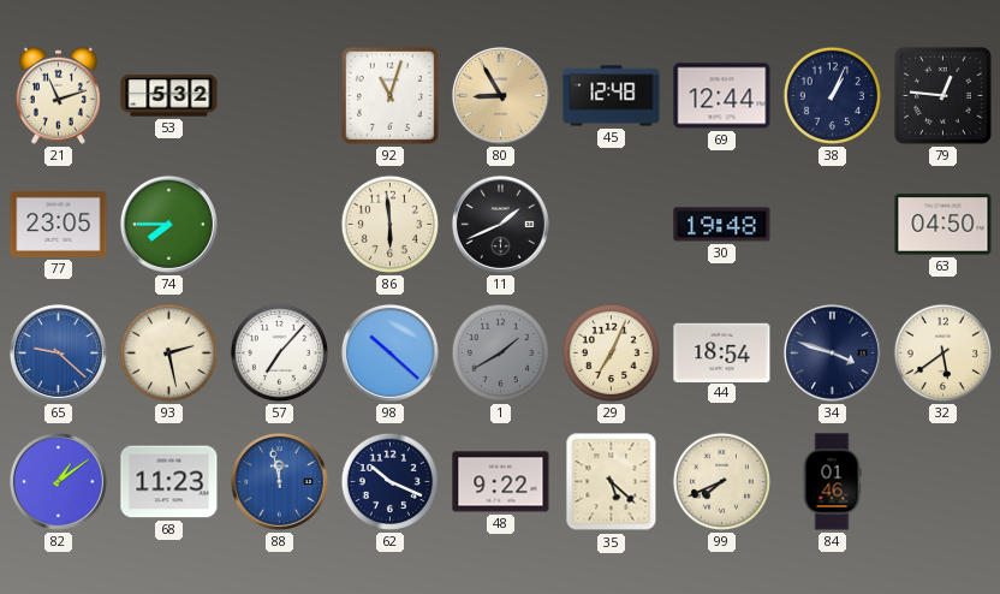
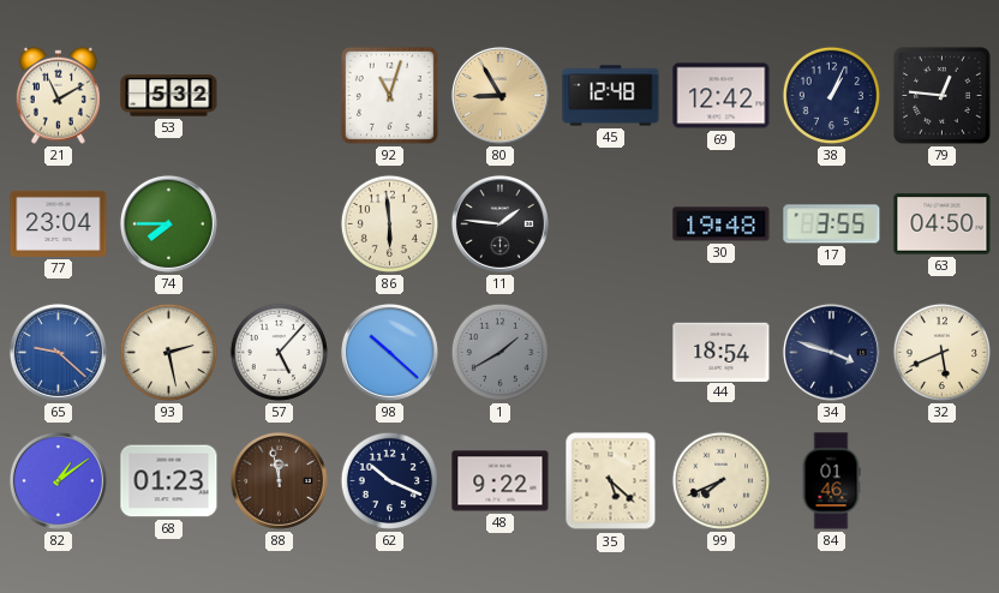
21: 11:12 -> 11:10 (58, 95)
69: 12:44 -> 12:42 (722, 96)
77: 23:05 -> 23:04 (59, 223)
11: 1:41 -> 1:46 (499, 223)
17: none -> 3:55 (832, 224)
57: 7:07 -> 5:07 (279, 352)
29: 7:04 -> none (611, 352)
32: 5:39 -> 5:41 (941, 352)
68: 11:23 -> 01:23 (169, 481)
88 dial: blue -> brown (279, 480)
